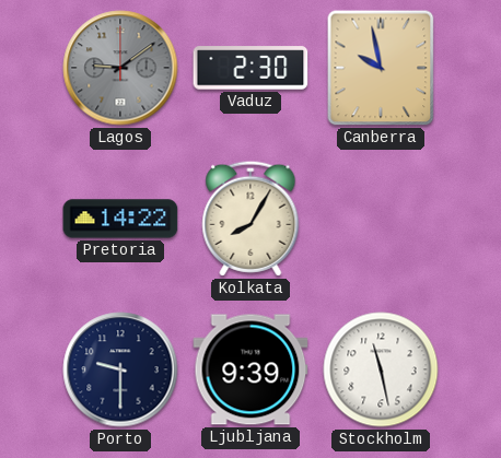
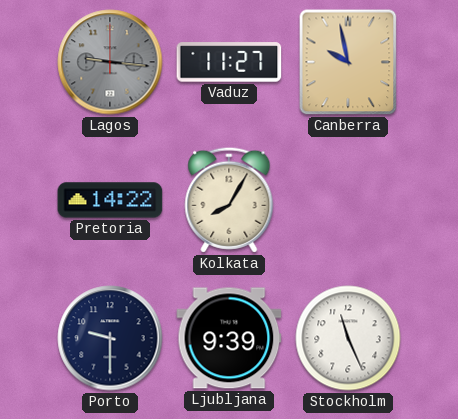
Lagos: 9:09 -> 9:16 (110, 62)
Vaduz: 2:30 -> 11:27 (229, 62)
Stockholm: 11:28 -> 11:26 (348, 338)
